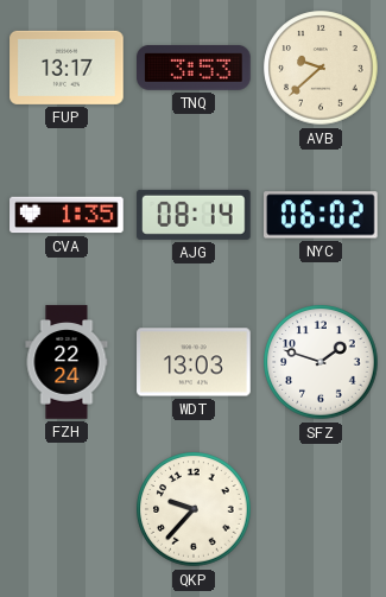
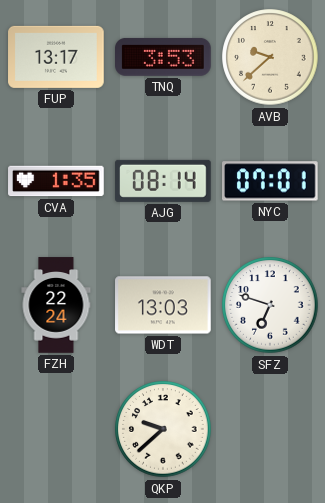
NYC: 06:02 -> 07:01 (271, 181)
SFZ: 1:48 -> 6:48 (270, 305)
QKP: 9:37 -> 9:38 (163, 429)
